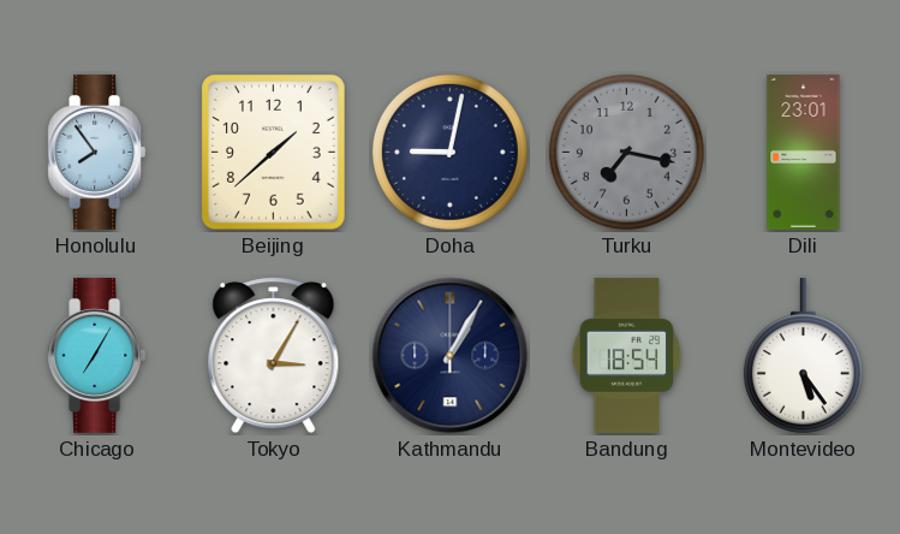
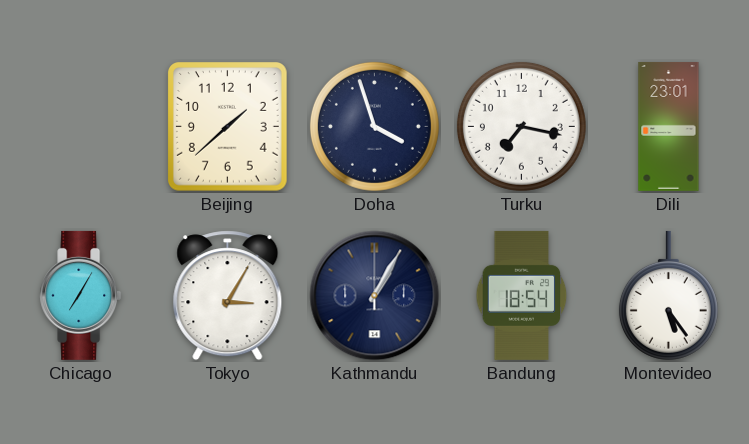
Honolulu: 7:54 -> none (97, 152)
Doha: 9:02 -> 3:57 (374, 126)
Turku dial: grey -> white (521, 126)
